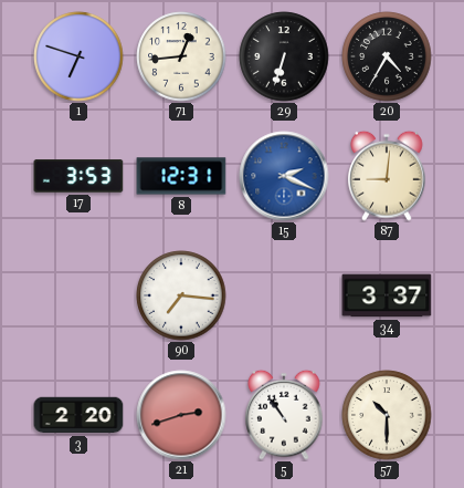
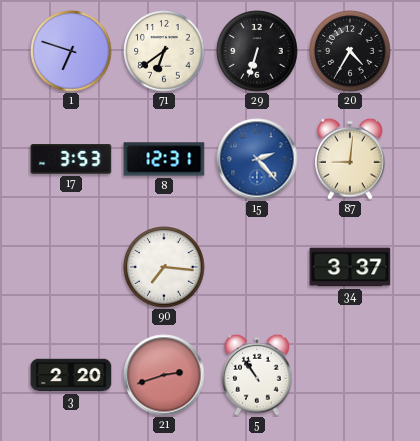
71: 12:44 -> 6:39 (164, 51)
15: 2:19 -> 2:23 (257, 159)
57: 10:30 -> none (387, 415)
